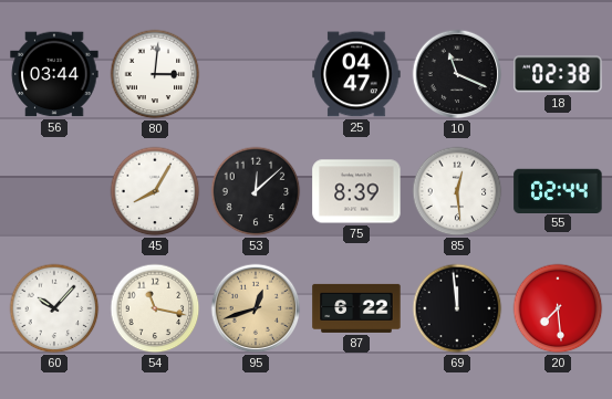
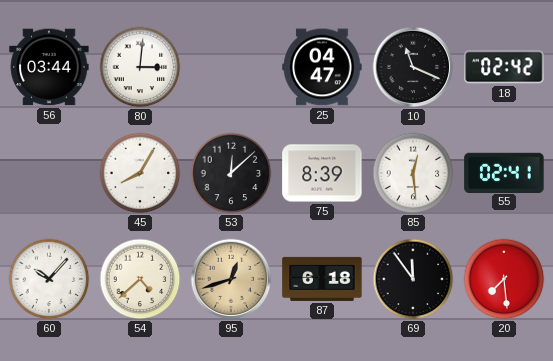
18: 02:38 -> 02:42 (504, 67)
55: 02:44 -> 02:41 (504, 172)
54: 11:17 -> 4:38 (140, 279)
87: 6:22 -> 6:18 (322, 279)
69: 11:59 -> 11:54 (413, 279)
